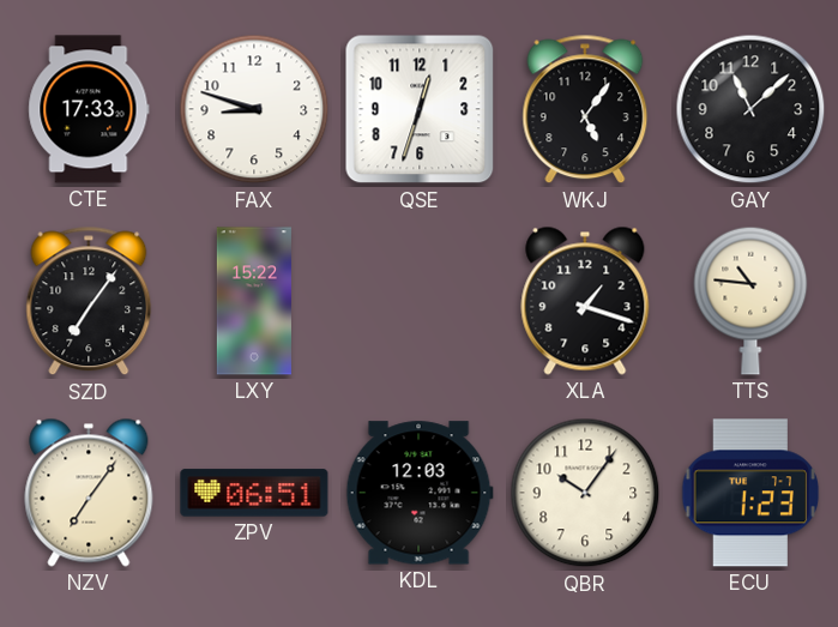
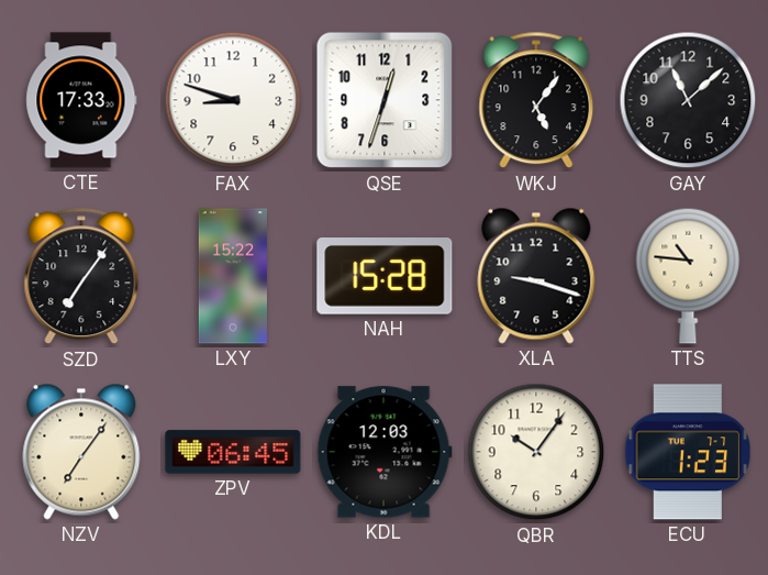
NAH: none -> 15:28 (385, 277)
XLA: 1:18 -> 9:18 (536, 276)
ZPV: 06:51 -> 06:45 (233, 452)
